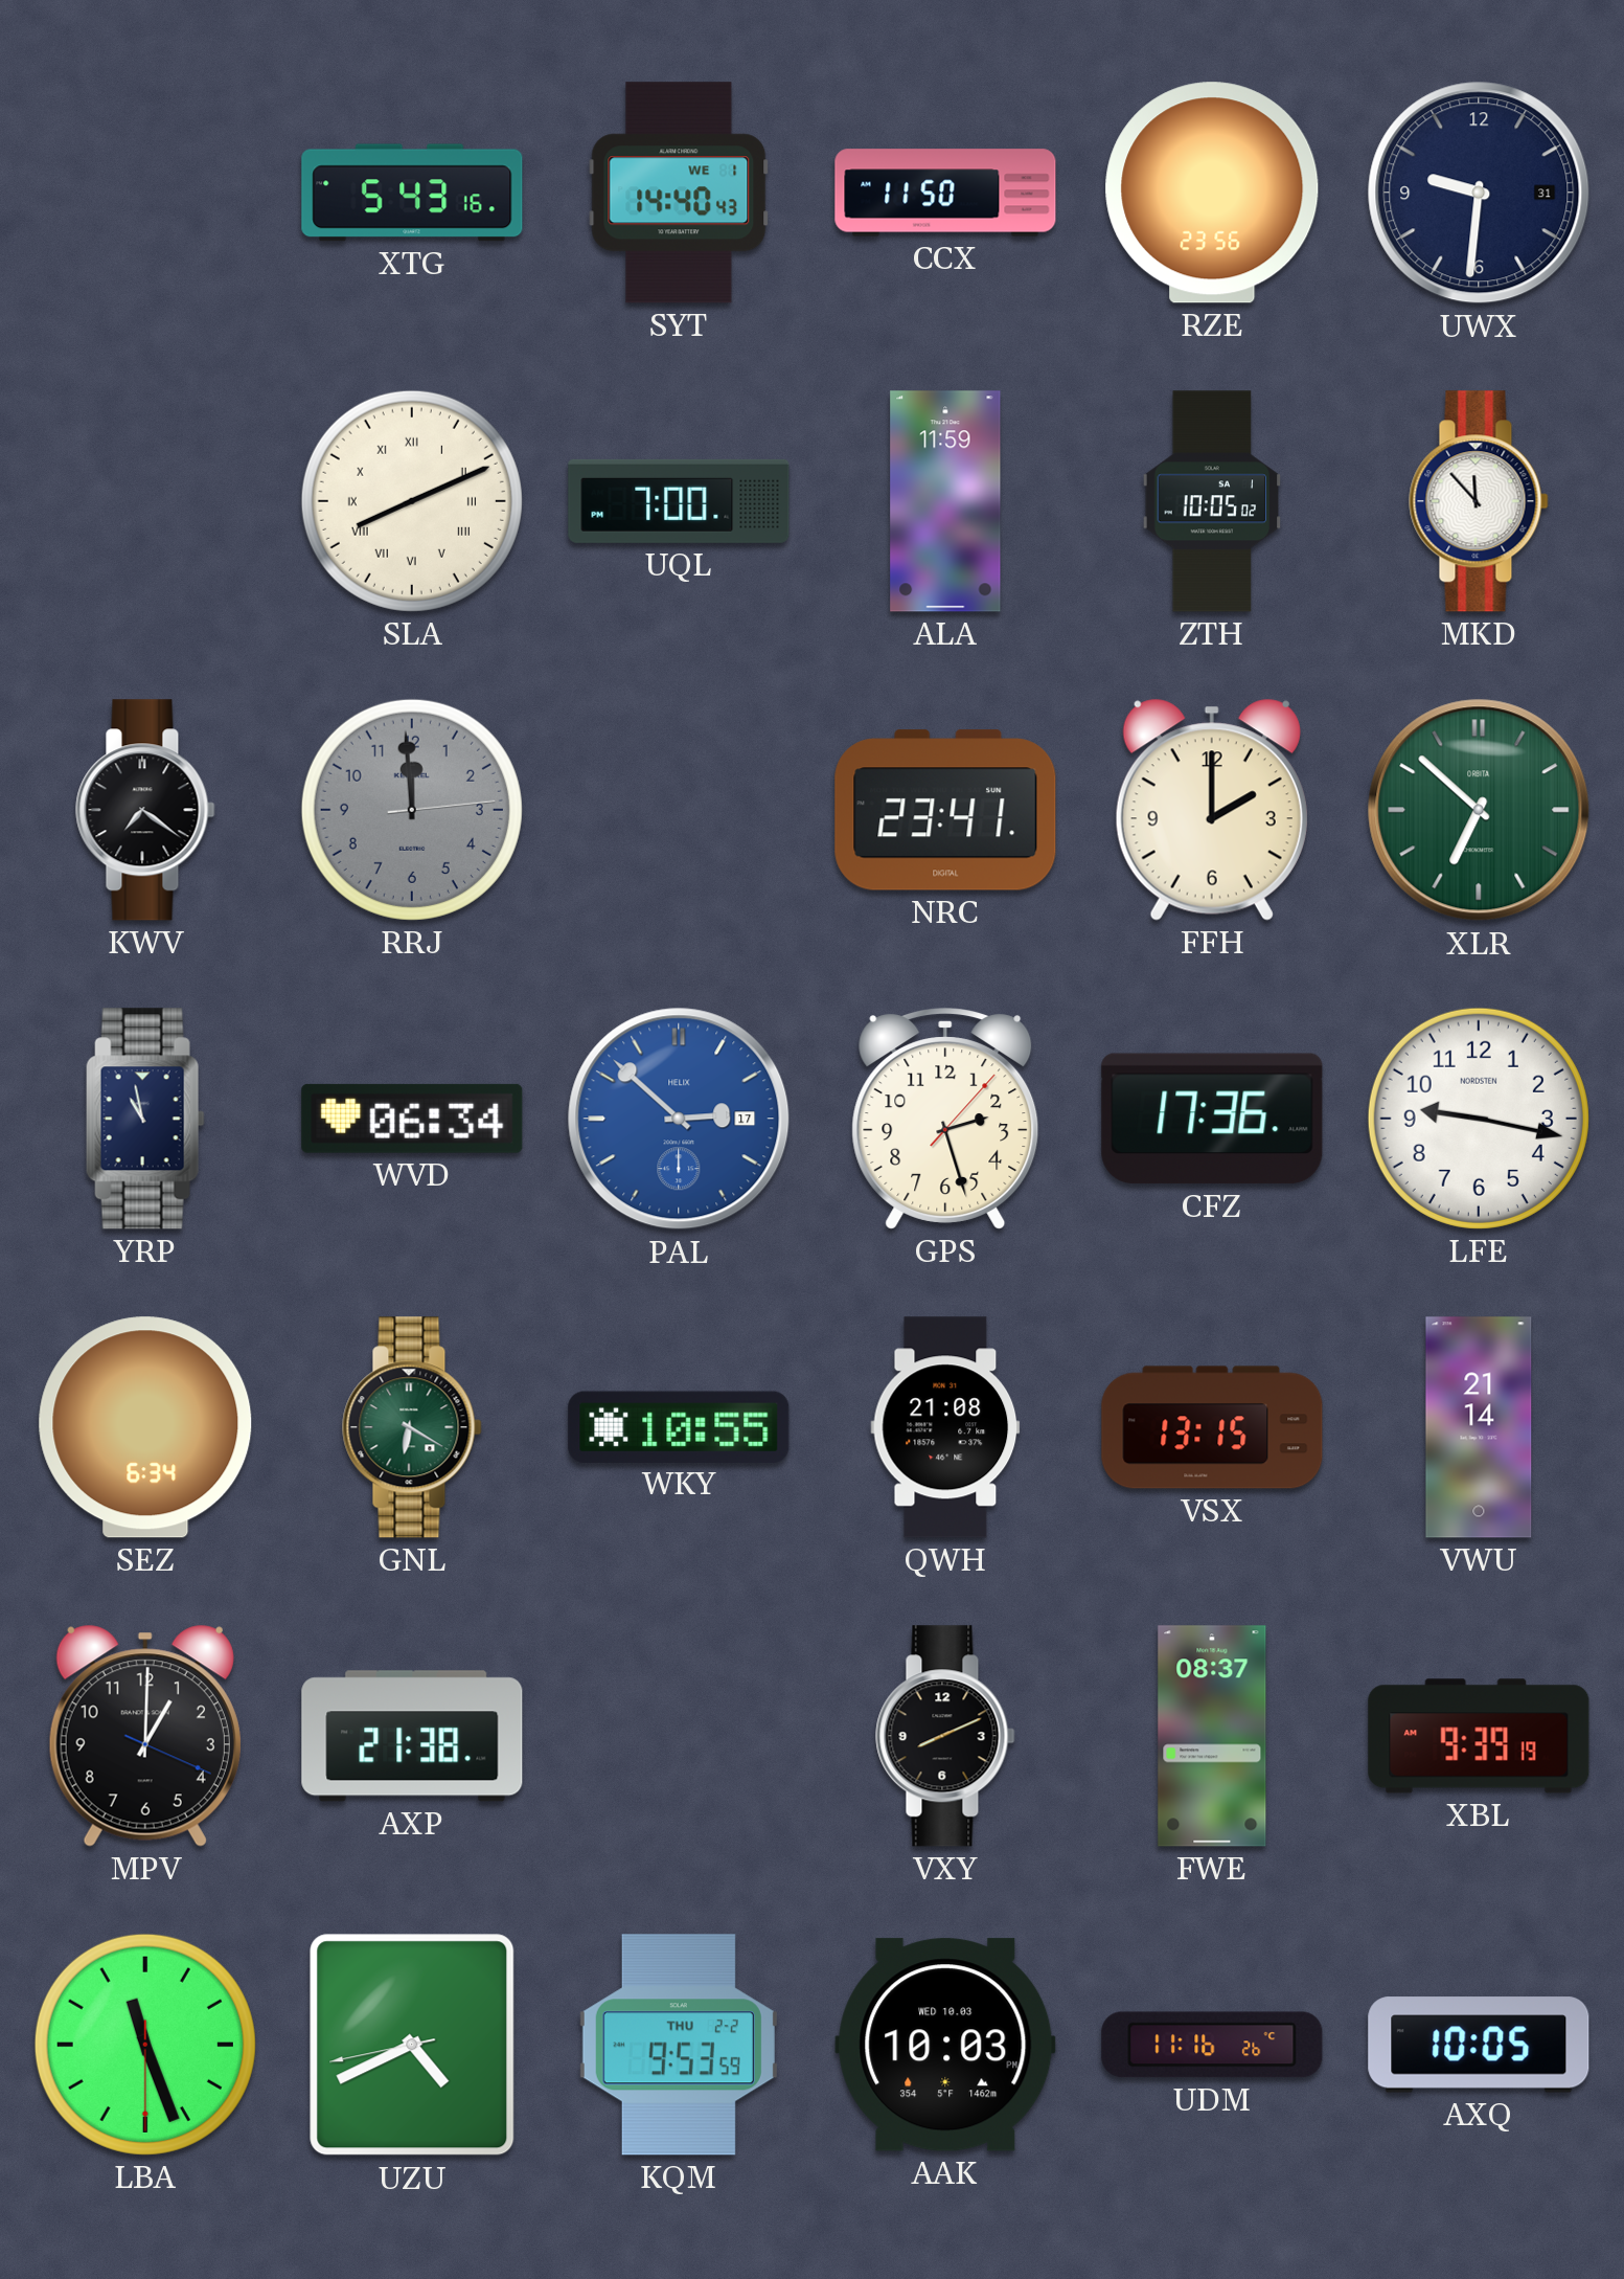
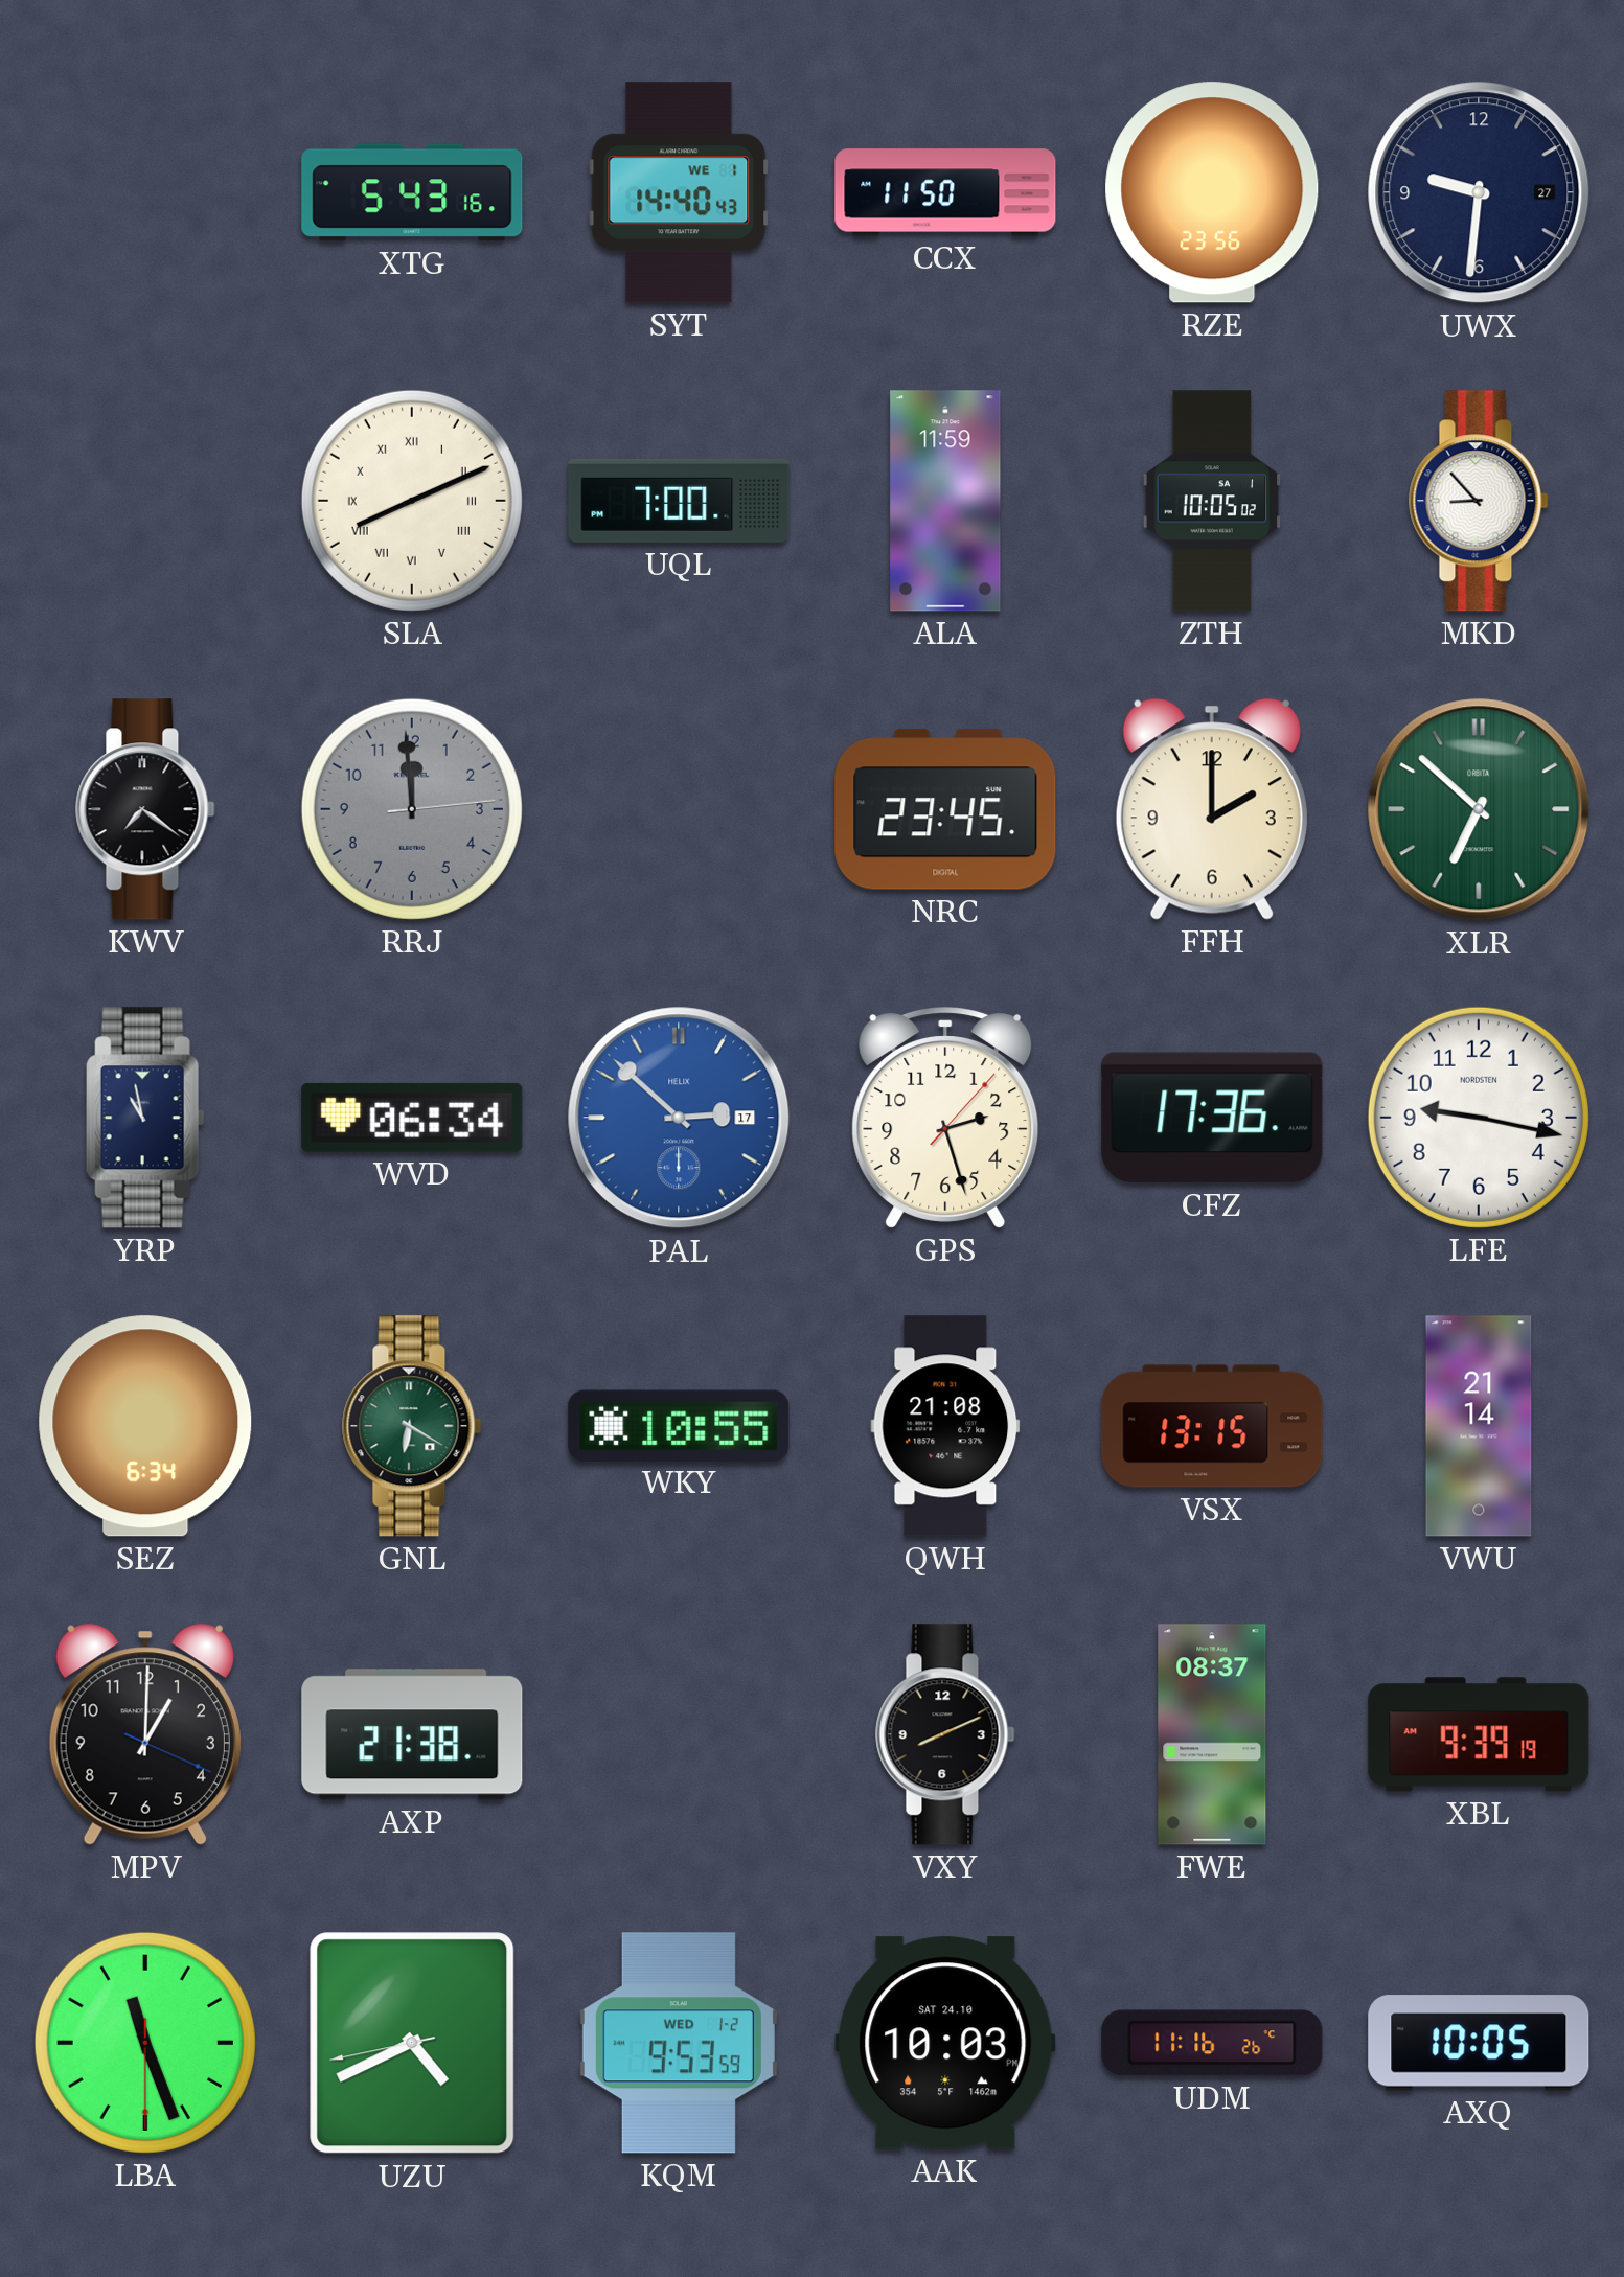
UWX date: 31 -> 27 (1479, 192)
MKD: 11:53 -> 8:53 (1479, 501)
NRC: 23:41 -> 23:45 (945, 809)
KQM date: THU 2-2 -> WED 1-2 (679, 2043)
AAK date: WED 10.03 -> SAT 24.10 (945, 2043)
